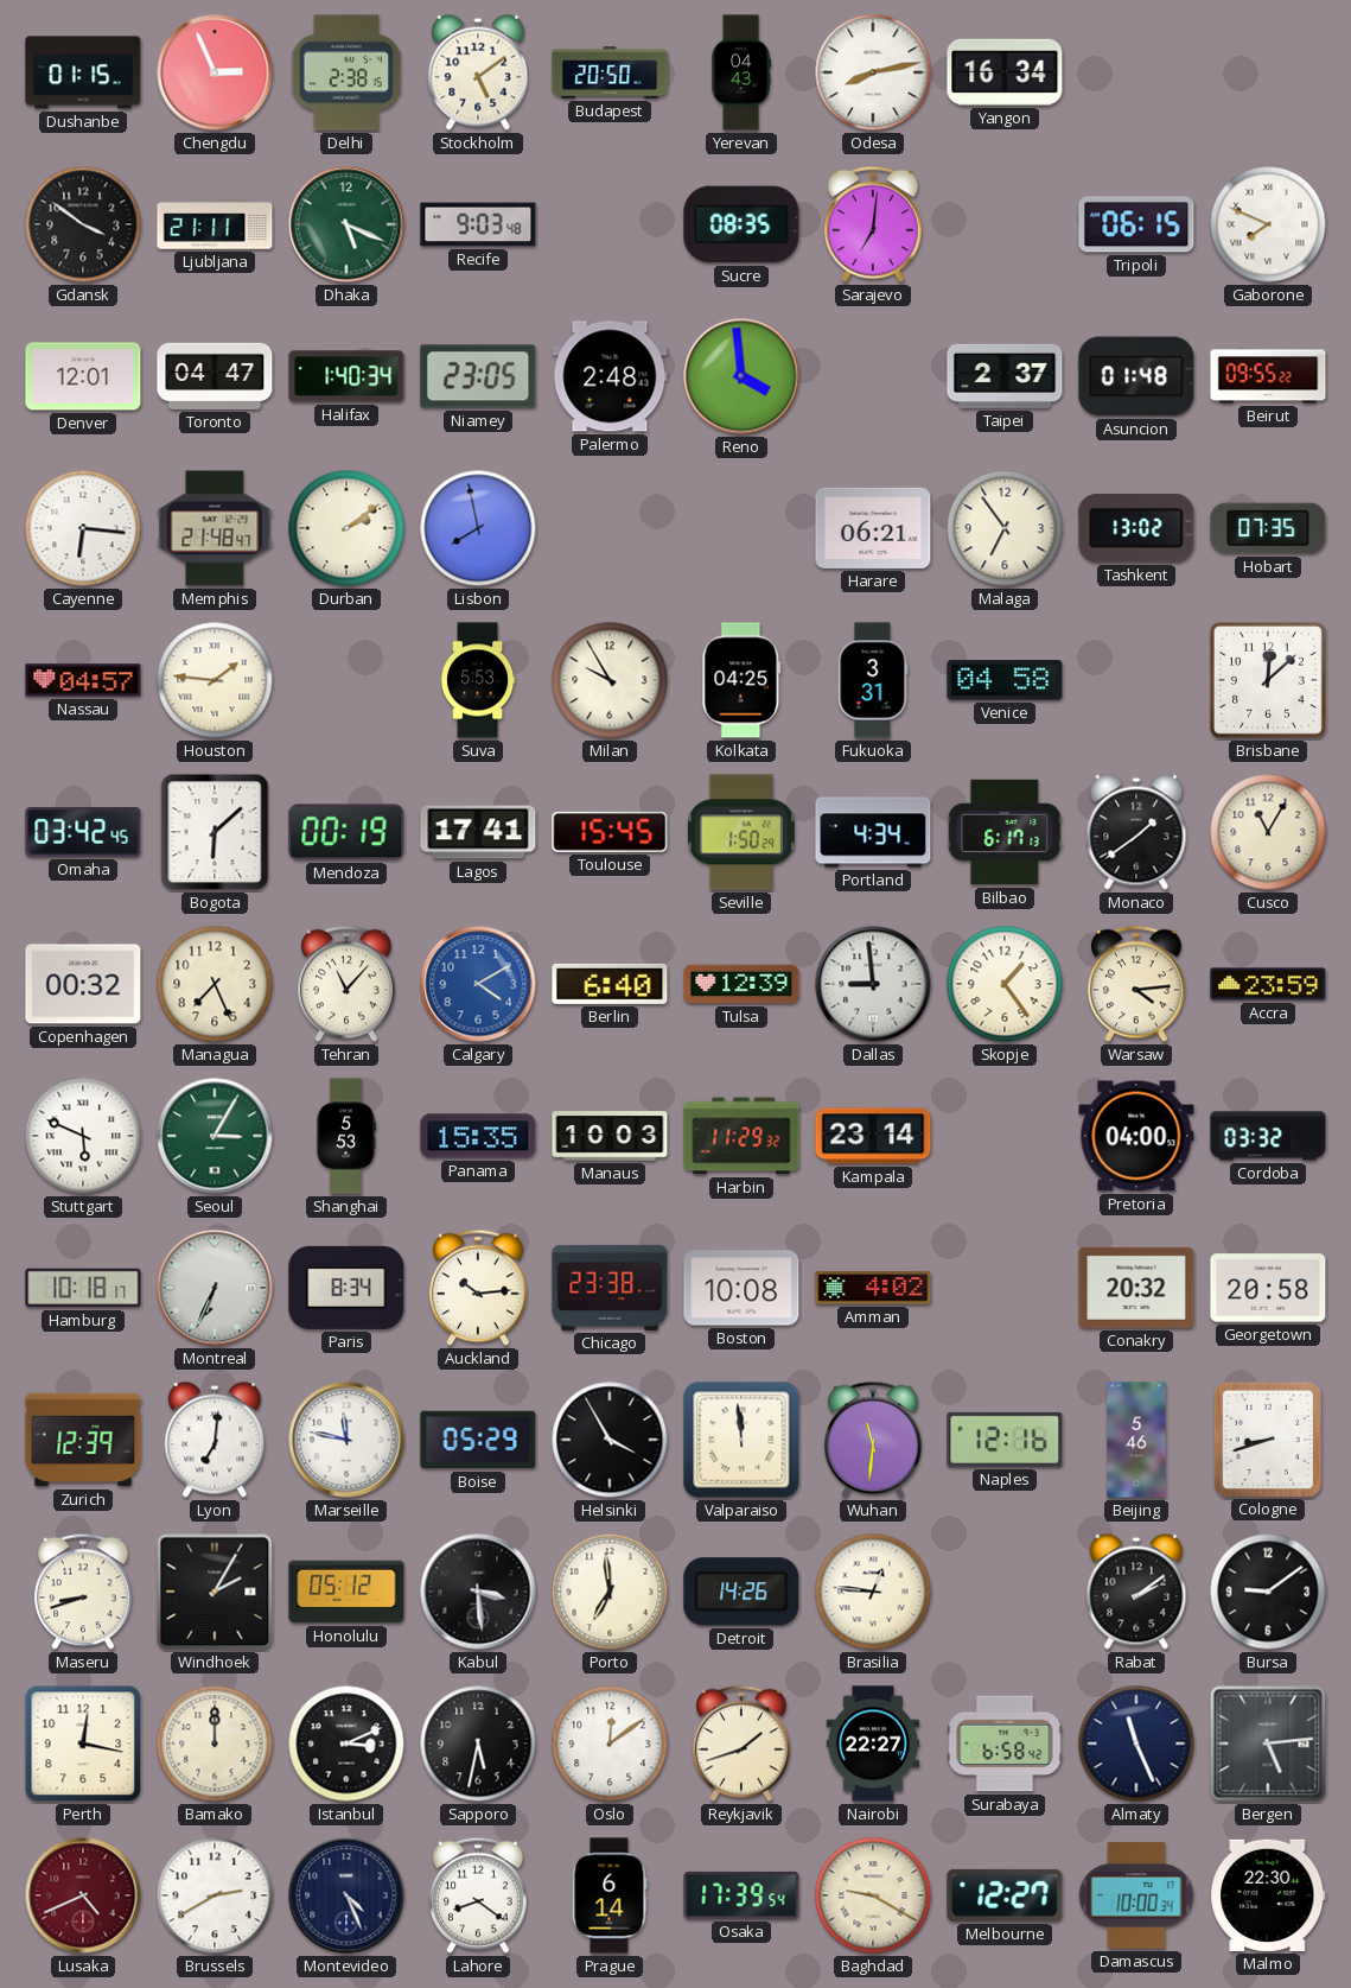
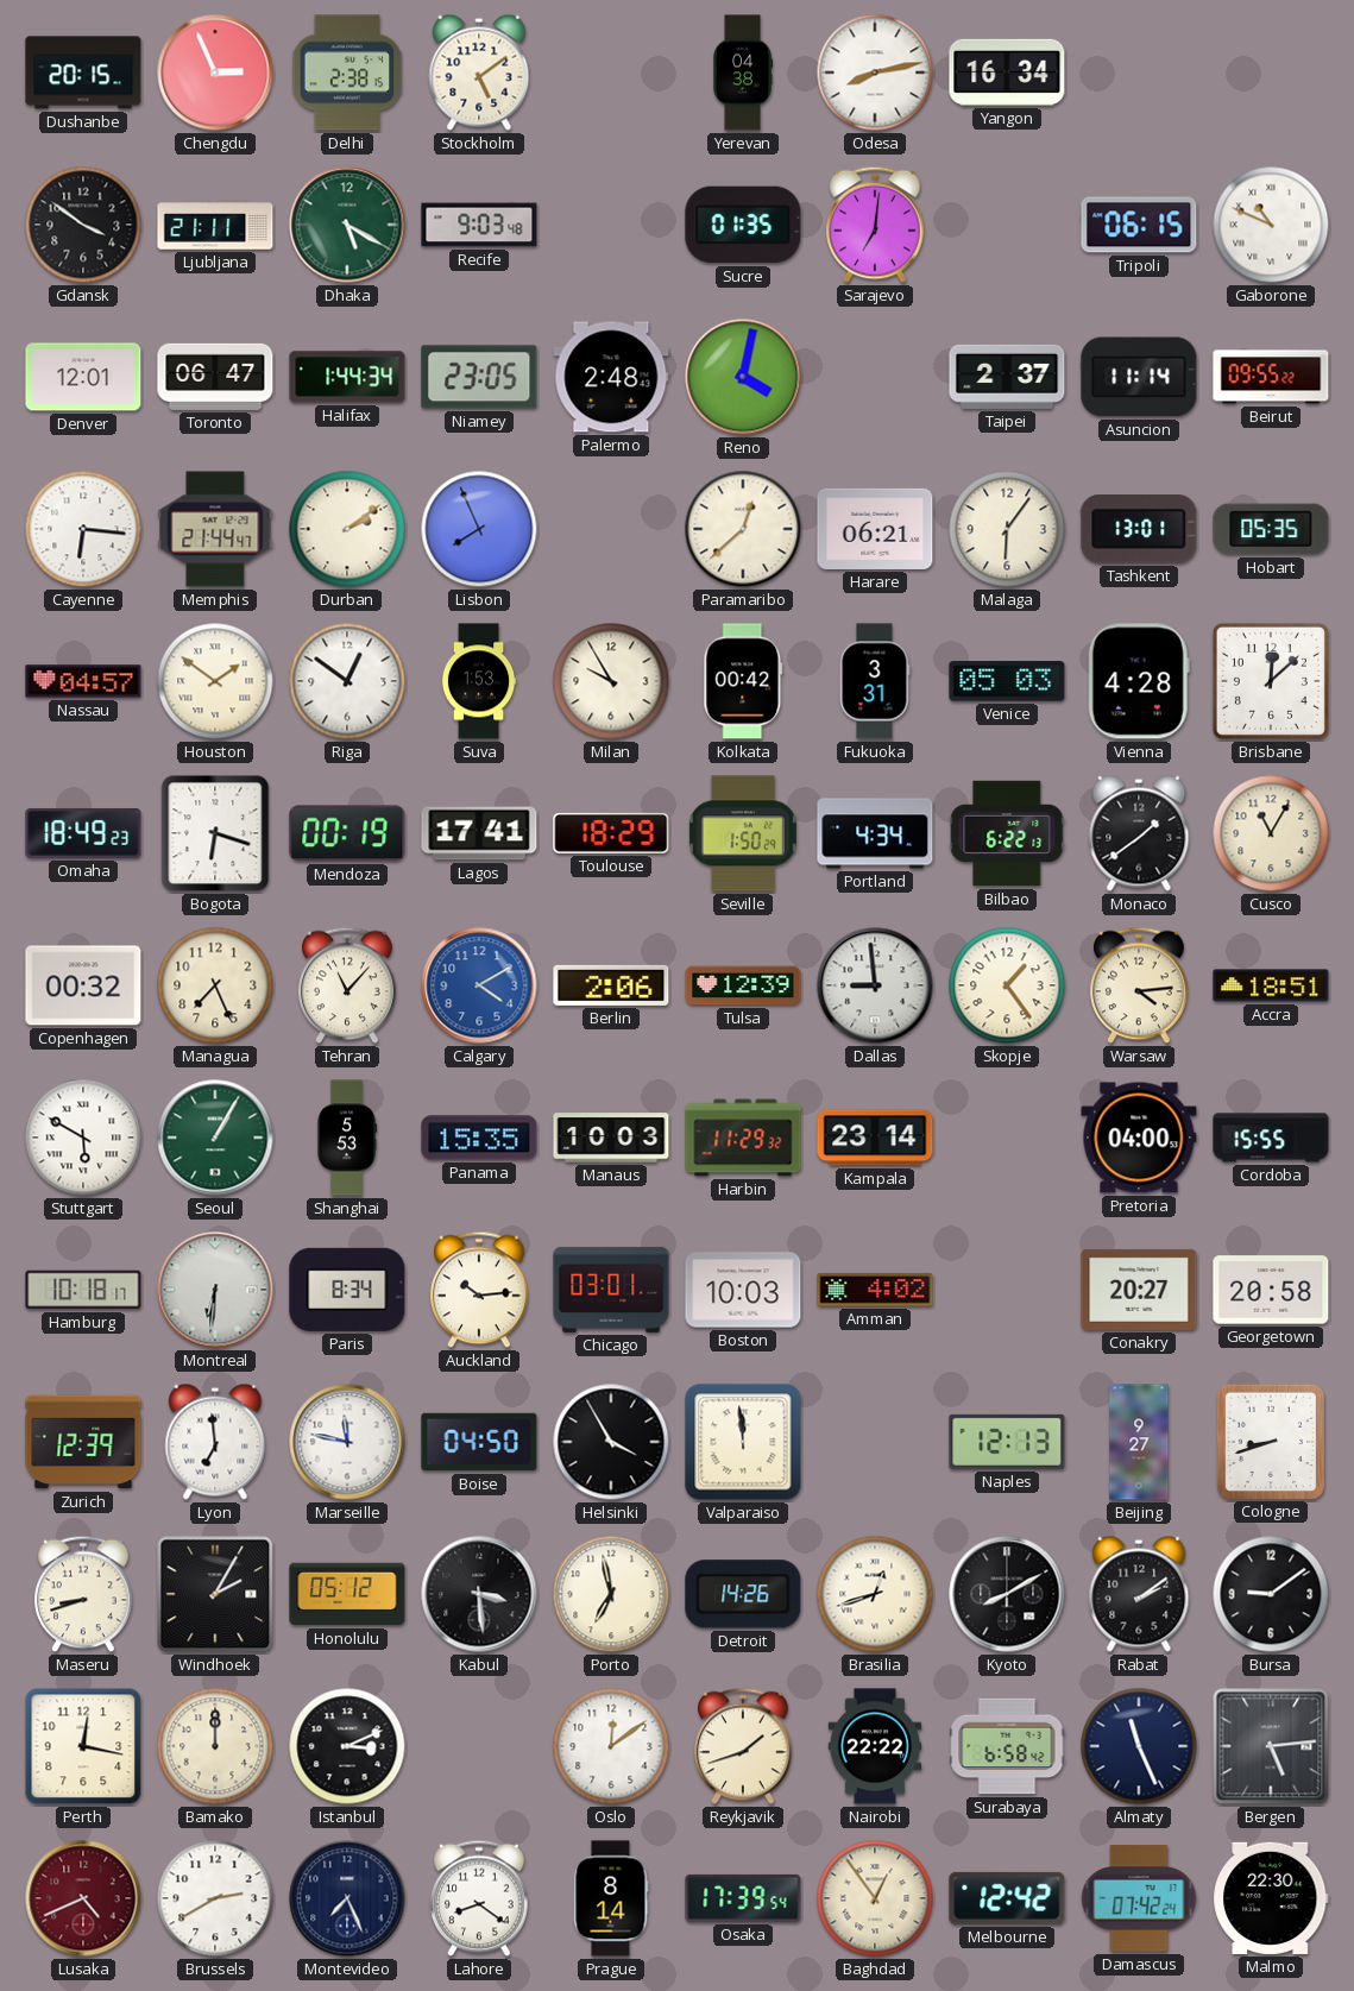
Dushanbe: 01:15 -> 20:15 (83, 73)
Budapest: 20:50 -> none (610, 72)
Yerevan: 04:43 -> 04:38 (743, 73)
Dhaka: 5:19 -> 5:20 (347, 225)
Sucre: 08:35 -> 01:35 (743, 225)
Gaborone: 7:49 -> 10:49 (1271, 225)
Toronto: 04:47 -> 06:47 (215, 377)
Halifax: 1:40 -> 1:44 (347, 377)
Reno: 3:59 -> 4:02 (743, 377)
Asuncion: 01:48 -> 11:14 (1139, 377)
Memphis: 21:48 -> 21:44 (215, 529)
Lisbon: 7:58 -> 7:56 (479, 529)
Paramaribo: none -> 12:38 (743, 529)
Malaga: 6:54 -> 6:06 (1007, 529)
Tashkent: 13:02 -> 13:01 (1139, 530)
Hobart: 07:35 -> 05:35 (1271, 529)
Houston: 1:46 -> 1:51 (215, 681)
Riga: none -> 12:51 (347, 681)
Suva: 5:53 -> 1:53 (479, 681)
Kolkata: 04:25 -> 00:42 (743, 681)
Venice: 04:58 -> 05:03 (1007, 681)
Vienna: none -> 4:28 (1139, 681)
Omaha: 03:42 -> 18:49 (83, 833)
Bogota: 6:08 -> 6:18 (215, 833)
Toulouse: 15:45 -> 18:29 (611, 833)
Bilbao: 6:17 -> 6:22 (1007, 833)
Berlin: 6:40 -> 2:06 (611, 985)
Accra: 23:59 -> 18:51 (1271, 985)
Stuttgart: 5:49 -> 5:50 (83, 1138)
Seoul: 3:05 -> 1:05 (215, 1138)
Cordoba: 03:32 -> 15:55 (1271, 1138)
Montreal: 6:34 -> 6:31 (215, 1290)
Chicago: 23:38 -> 03:01 (611, 1290)
Boston: 10:08 -> 10:03 (743, 1290)
Conakry: 20:32 -> 20:27 (1139, 1290)
Lyon: 7:01 -> 6:59 (215, 1442)
Boise: 05:29 -> 04:50 (479, 1442)
Wuhan: 11:31 -> none (873, 1440)
Naples: 12:16 -> 12:13 (1007, 1442)
Beijing: 5:46 -> 9:27 (1139, 1442)
Porto: 6:59 -> 6:58 (611, 1594)
Brasilia: 12:46 -> 12:42 (875, 1594)
Kyoto: none -> 8:10 (1007, 1594)
Sapporo: 5:32 -> none (478, 1744)
Nairobi: 22:27 -> 22:22 (875, 1746)
Montevideo: 4:26 -> 7:26 (347, 1898)
Prague: 6:14 -> 8:14 (611, 1898)
Baghdad: 9:20 -> 12:54 (875, 1898)
Melbourne: 12:27 -> 12:42 (1007, 1898)
Damascus: 10:00 -> 07:42 (1139, 1898)
